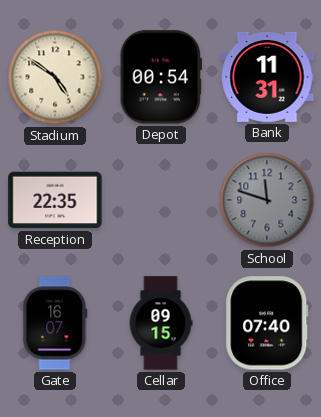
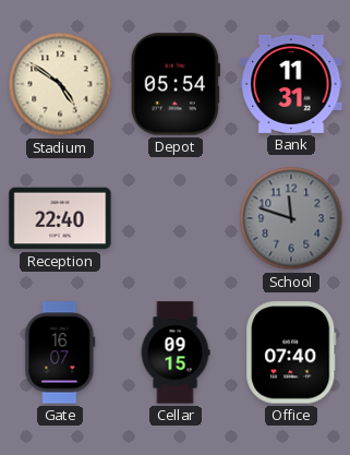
Depot: 00:54 -> 05:54 (176, 84)
Reception: 22:35 -> 22:40 (60, 218)
